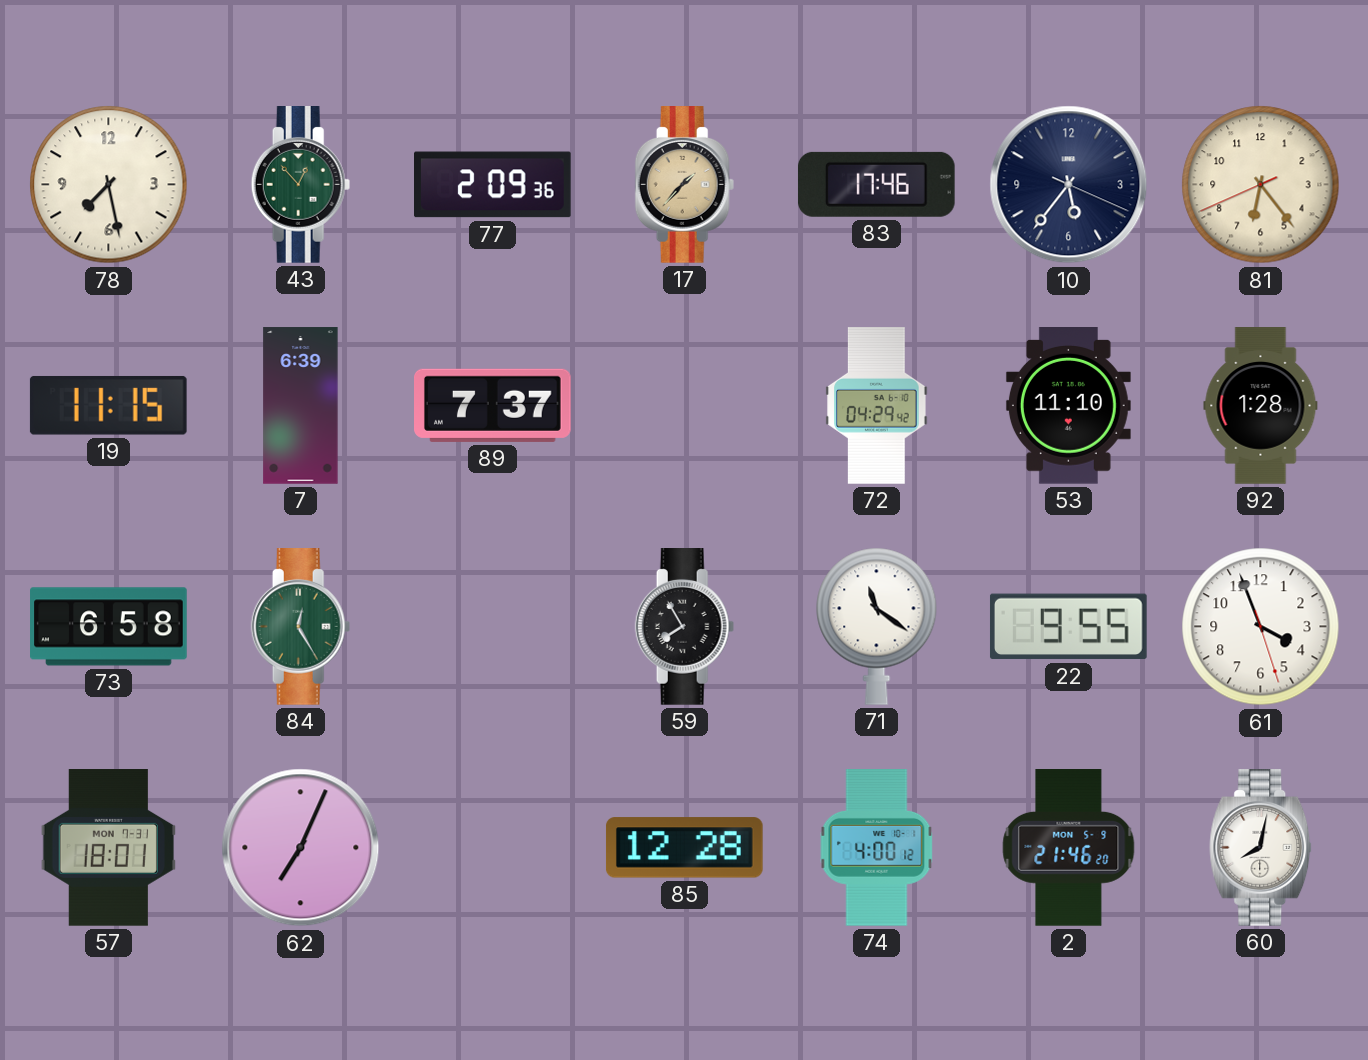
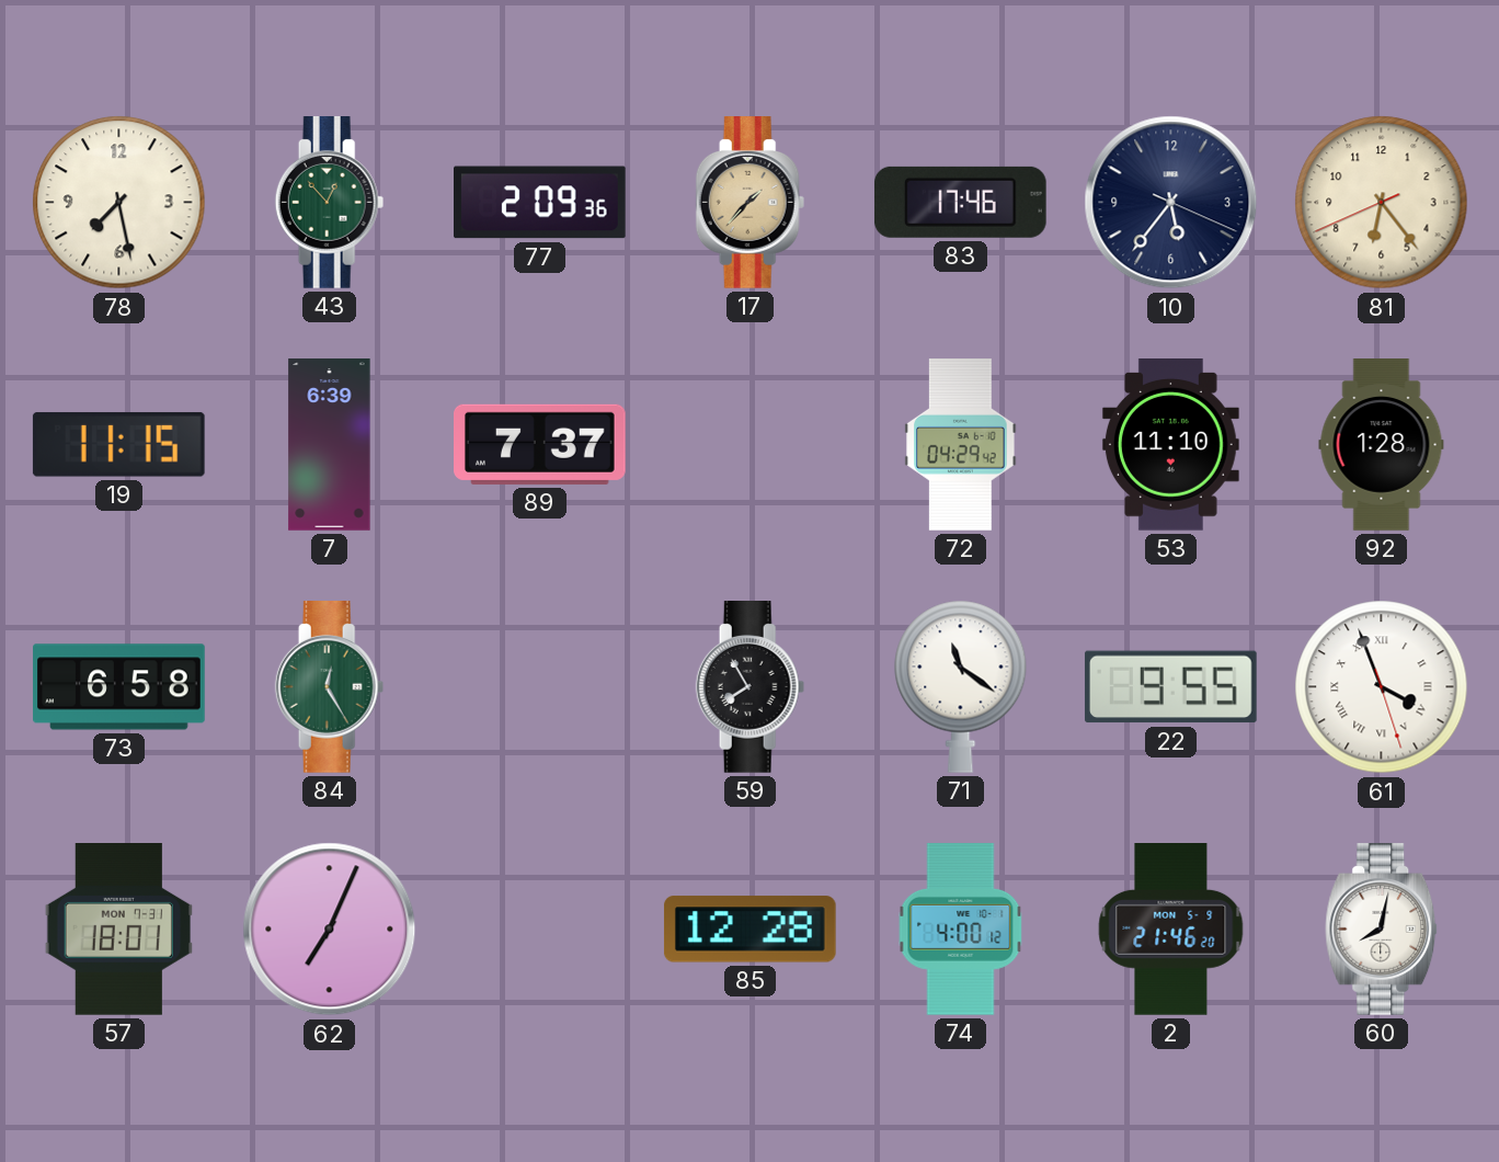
61 numerals: Arabic -> Roman (1382, 687)
